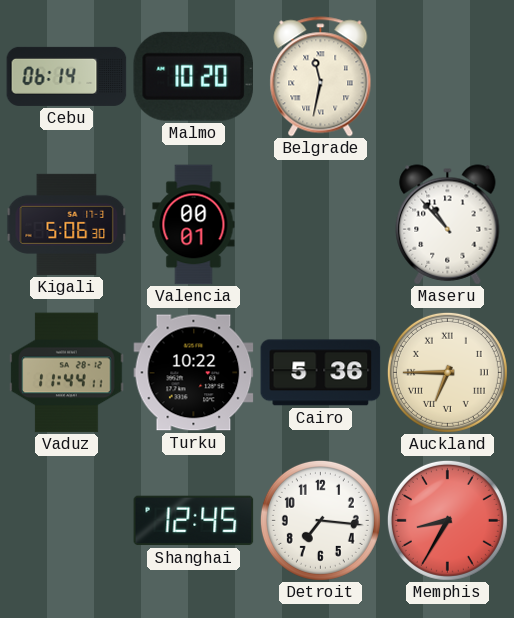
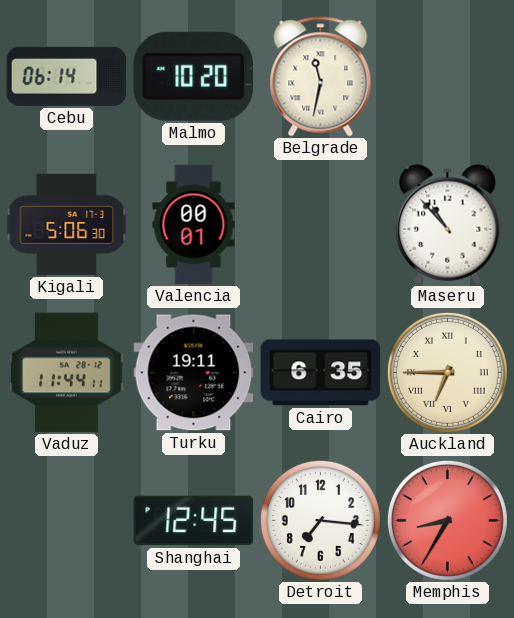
Turku: 10:22 -> 19:11 (194, 373)
Cairo: 5:36 -> 6:35 (321, 373)
